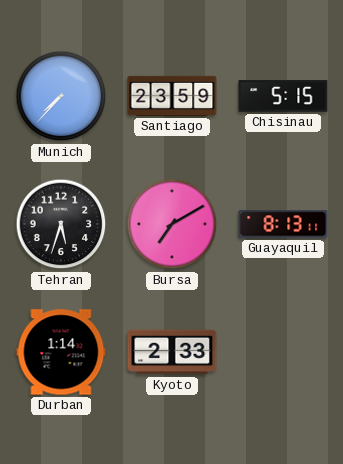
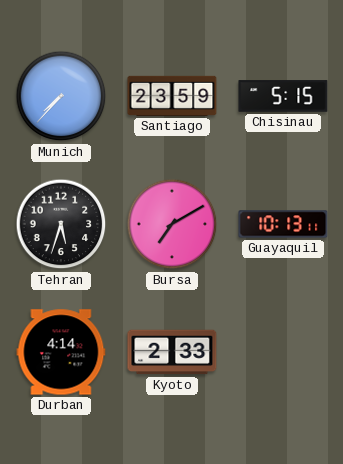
Guayaquil: 8:13 -> 10:13 (283, 224)
Durban: 1:14 -> 4:14 (61, 352)
